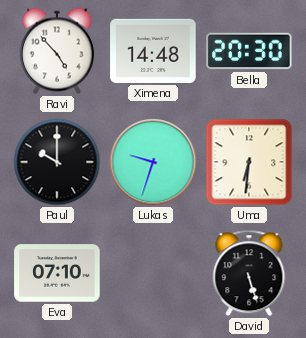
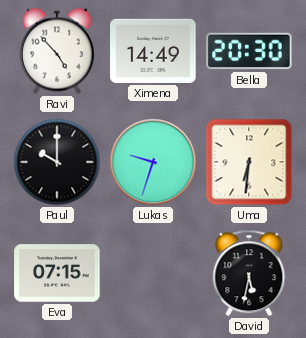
Ximena: 14:48 -> 14:49 (153, 51)
Eva: 07:10 -> 07:15 (57, 273)
David: 5:27 -> 5:32 (249, 273)
